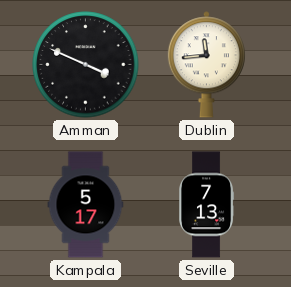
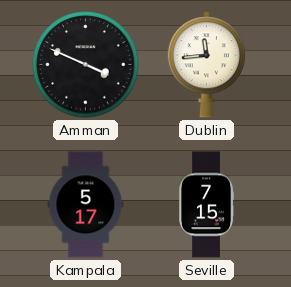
Seville: 7:13 -> 7:15 (207, 205)
